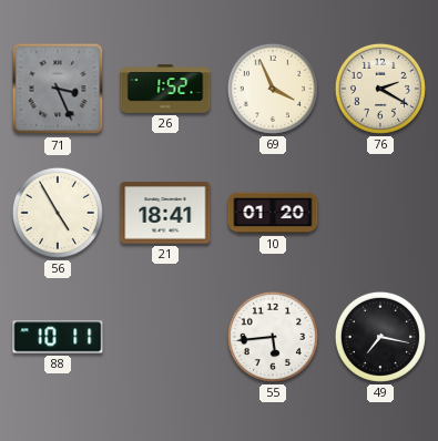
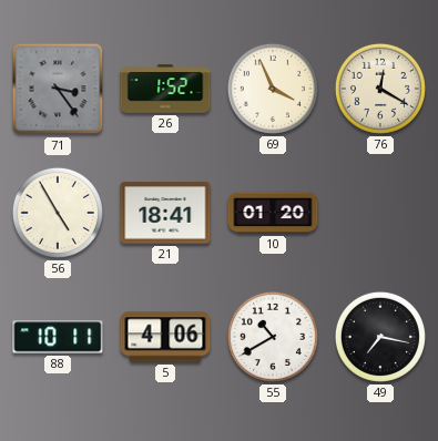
71: 3:26 -> 3:24 (58, 89)
76: 2:20 -> 12:20 (380, 89)
5: none -> 4:06 (165, 337)
55: 5:44 -> 10:40 (273, 337)
